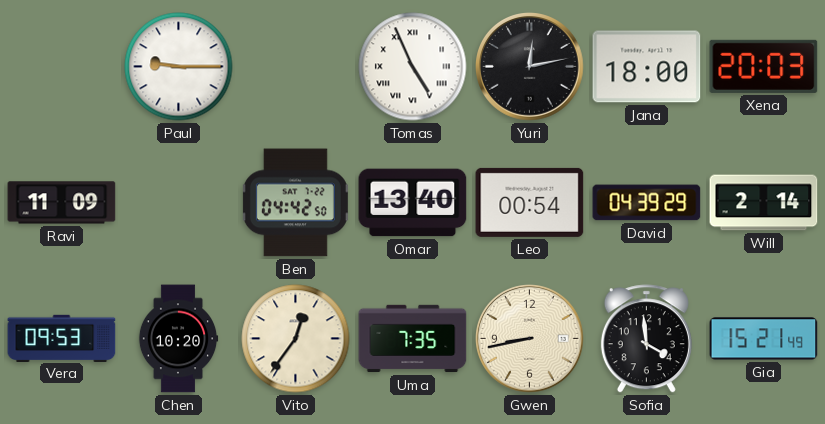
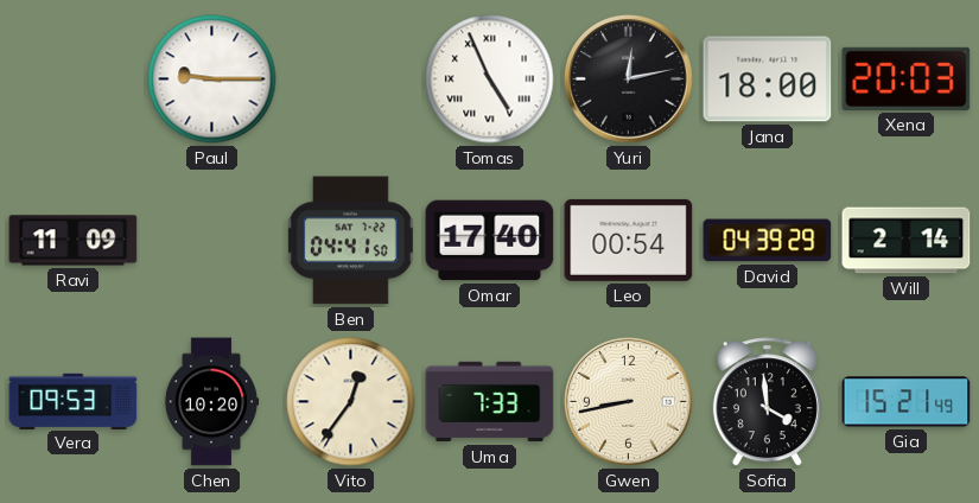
Ben: 04:42 -> 04:41 (350, 241)
Omar: 13:40 -> 17:40 (490, 241)
Uma: 7:35 -> 7:33 (490, 402)
